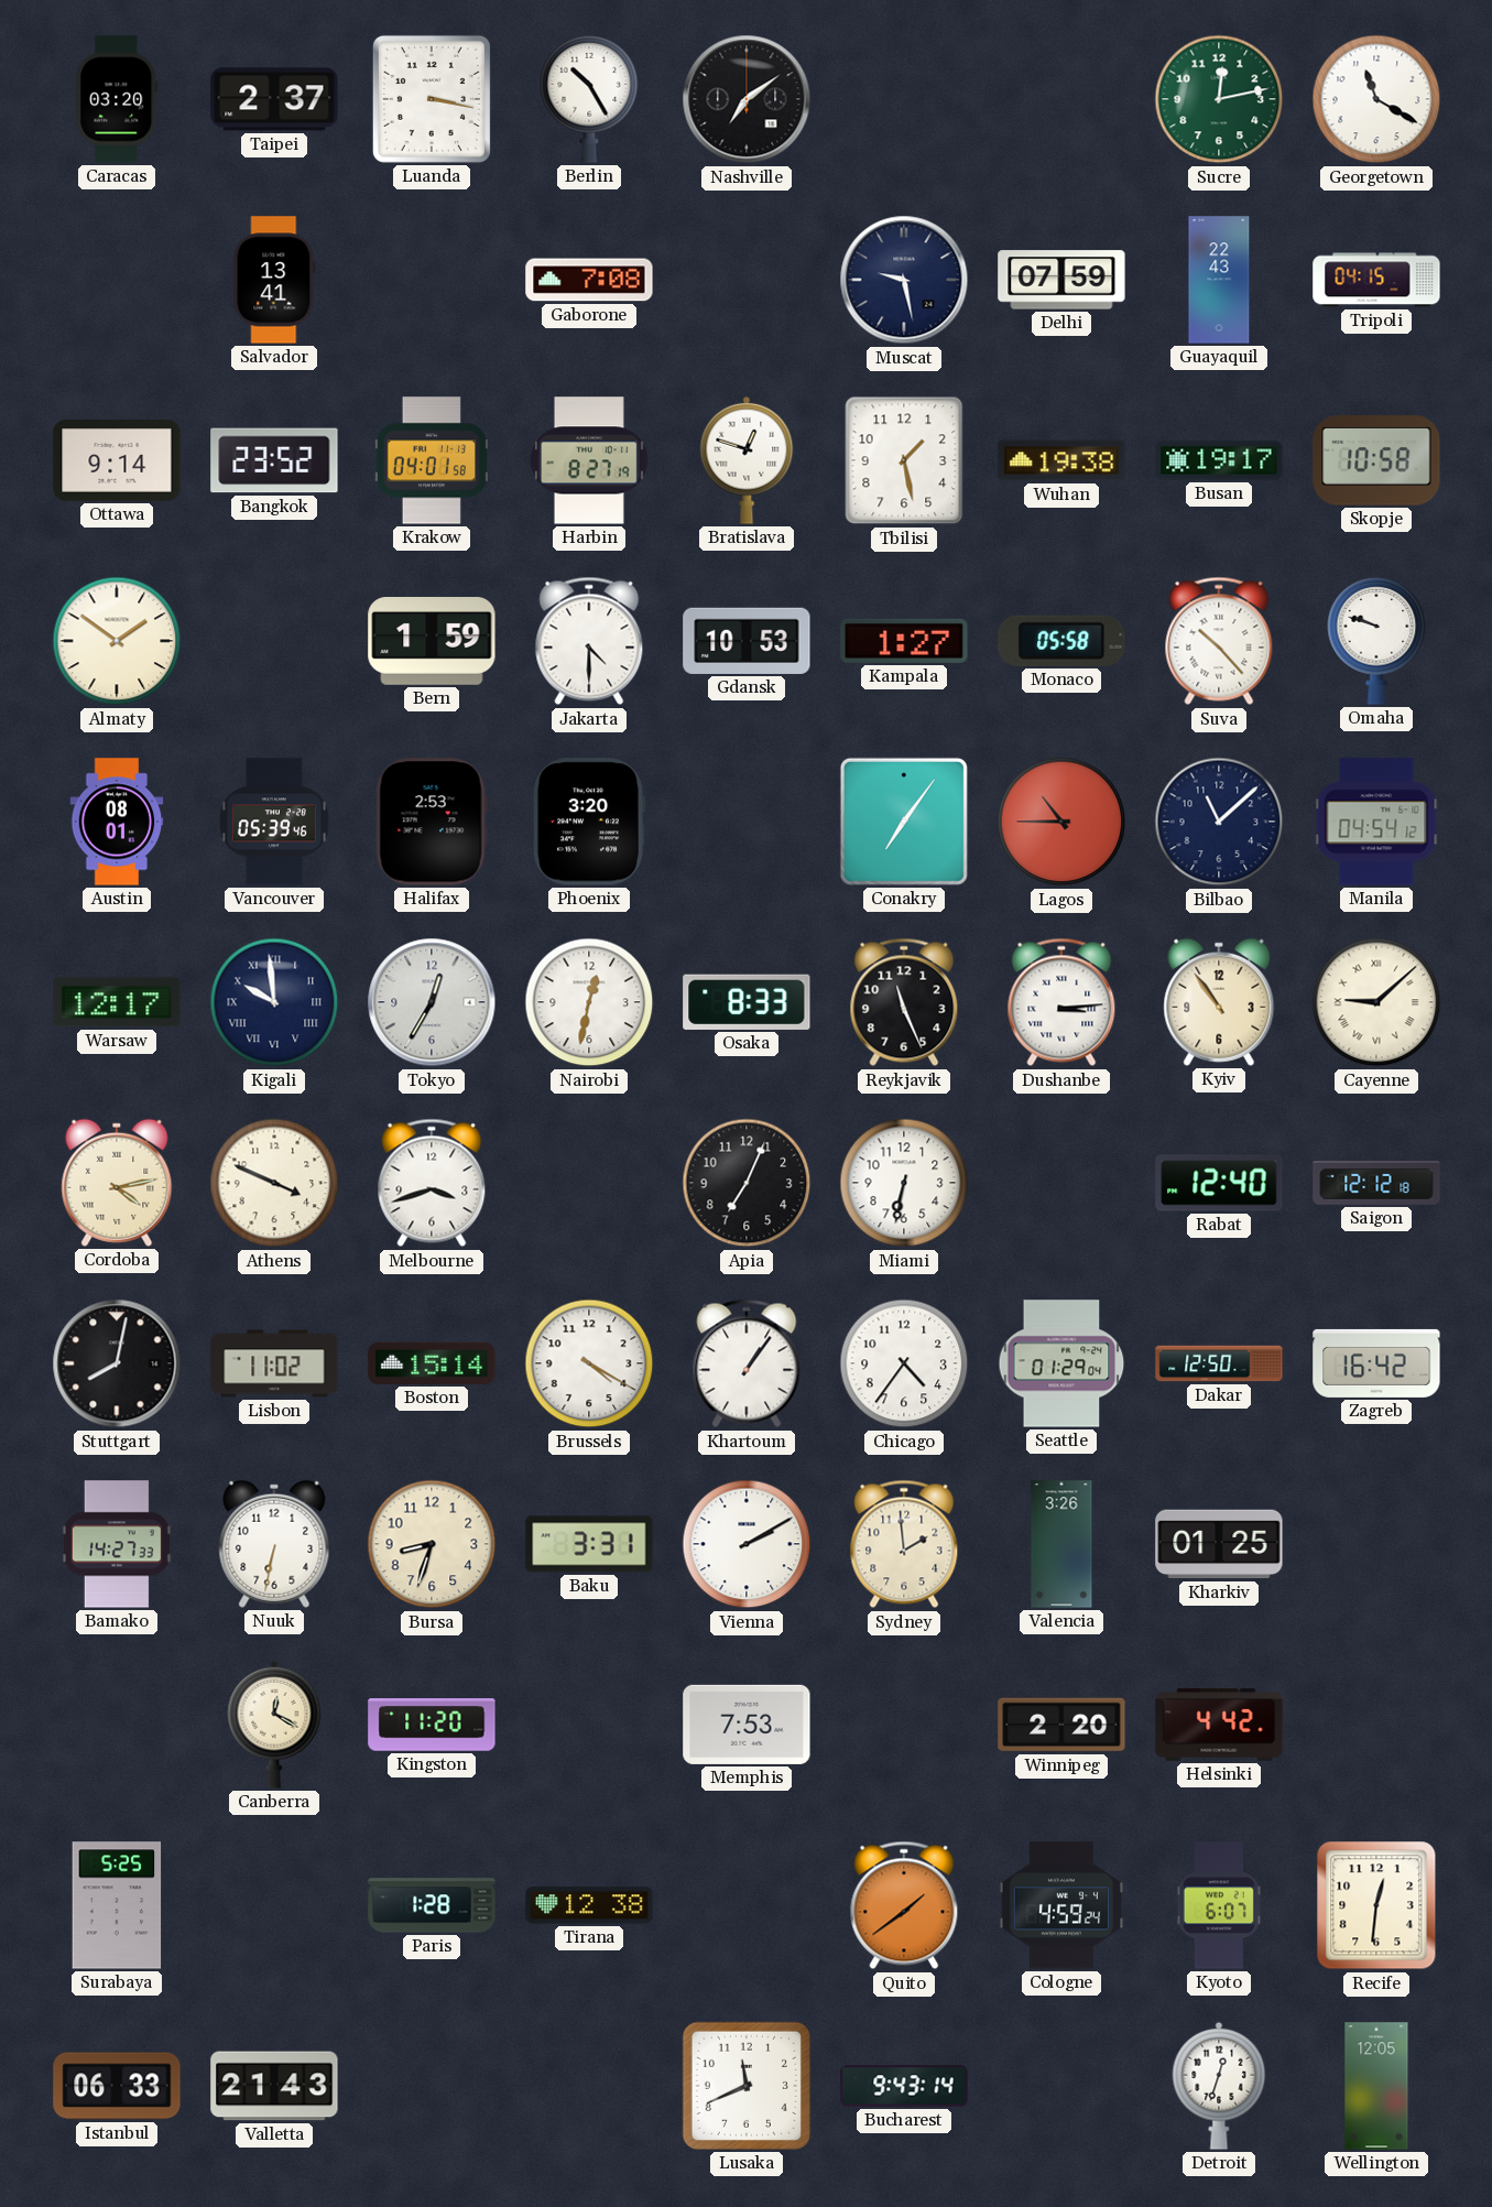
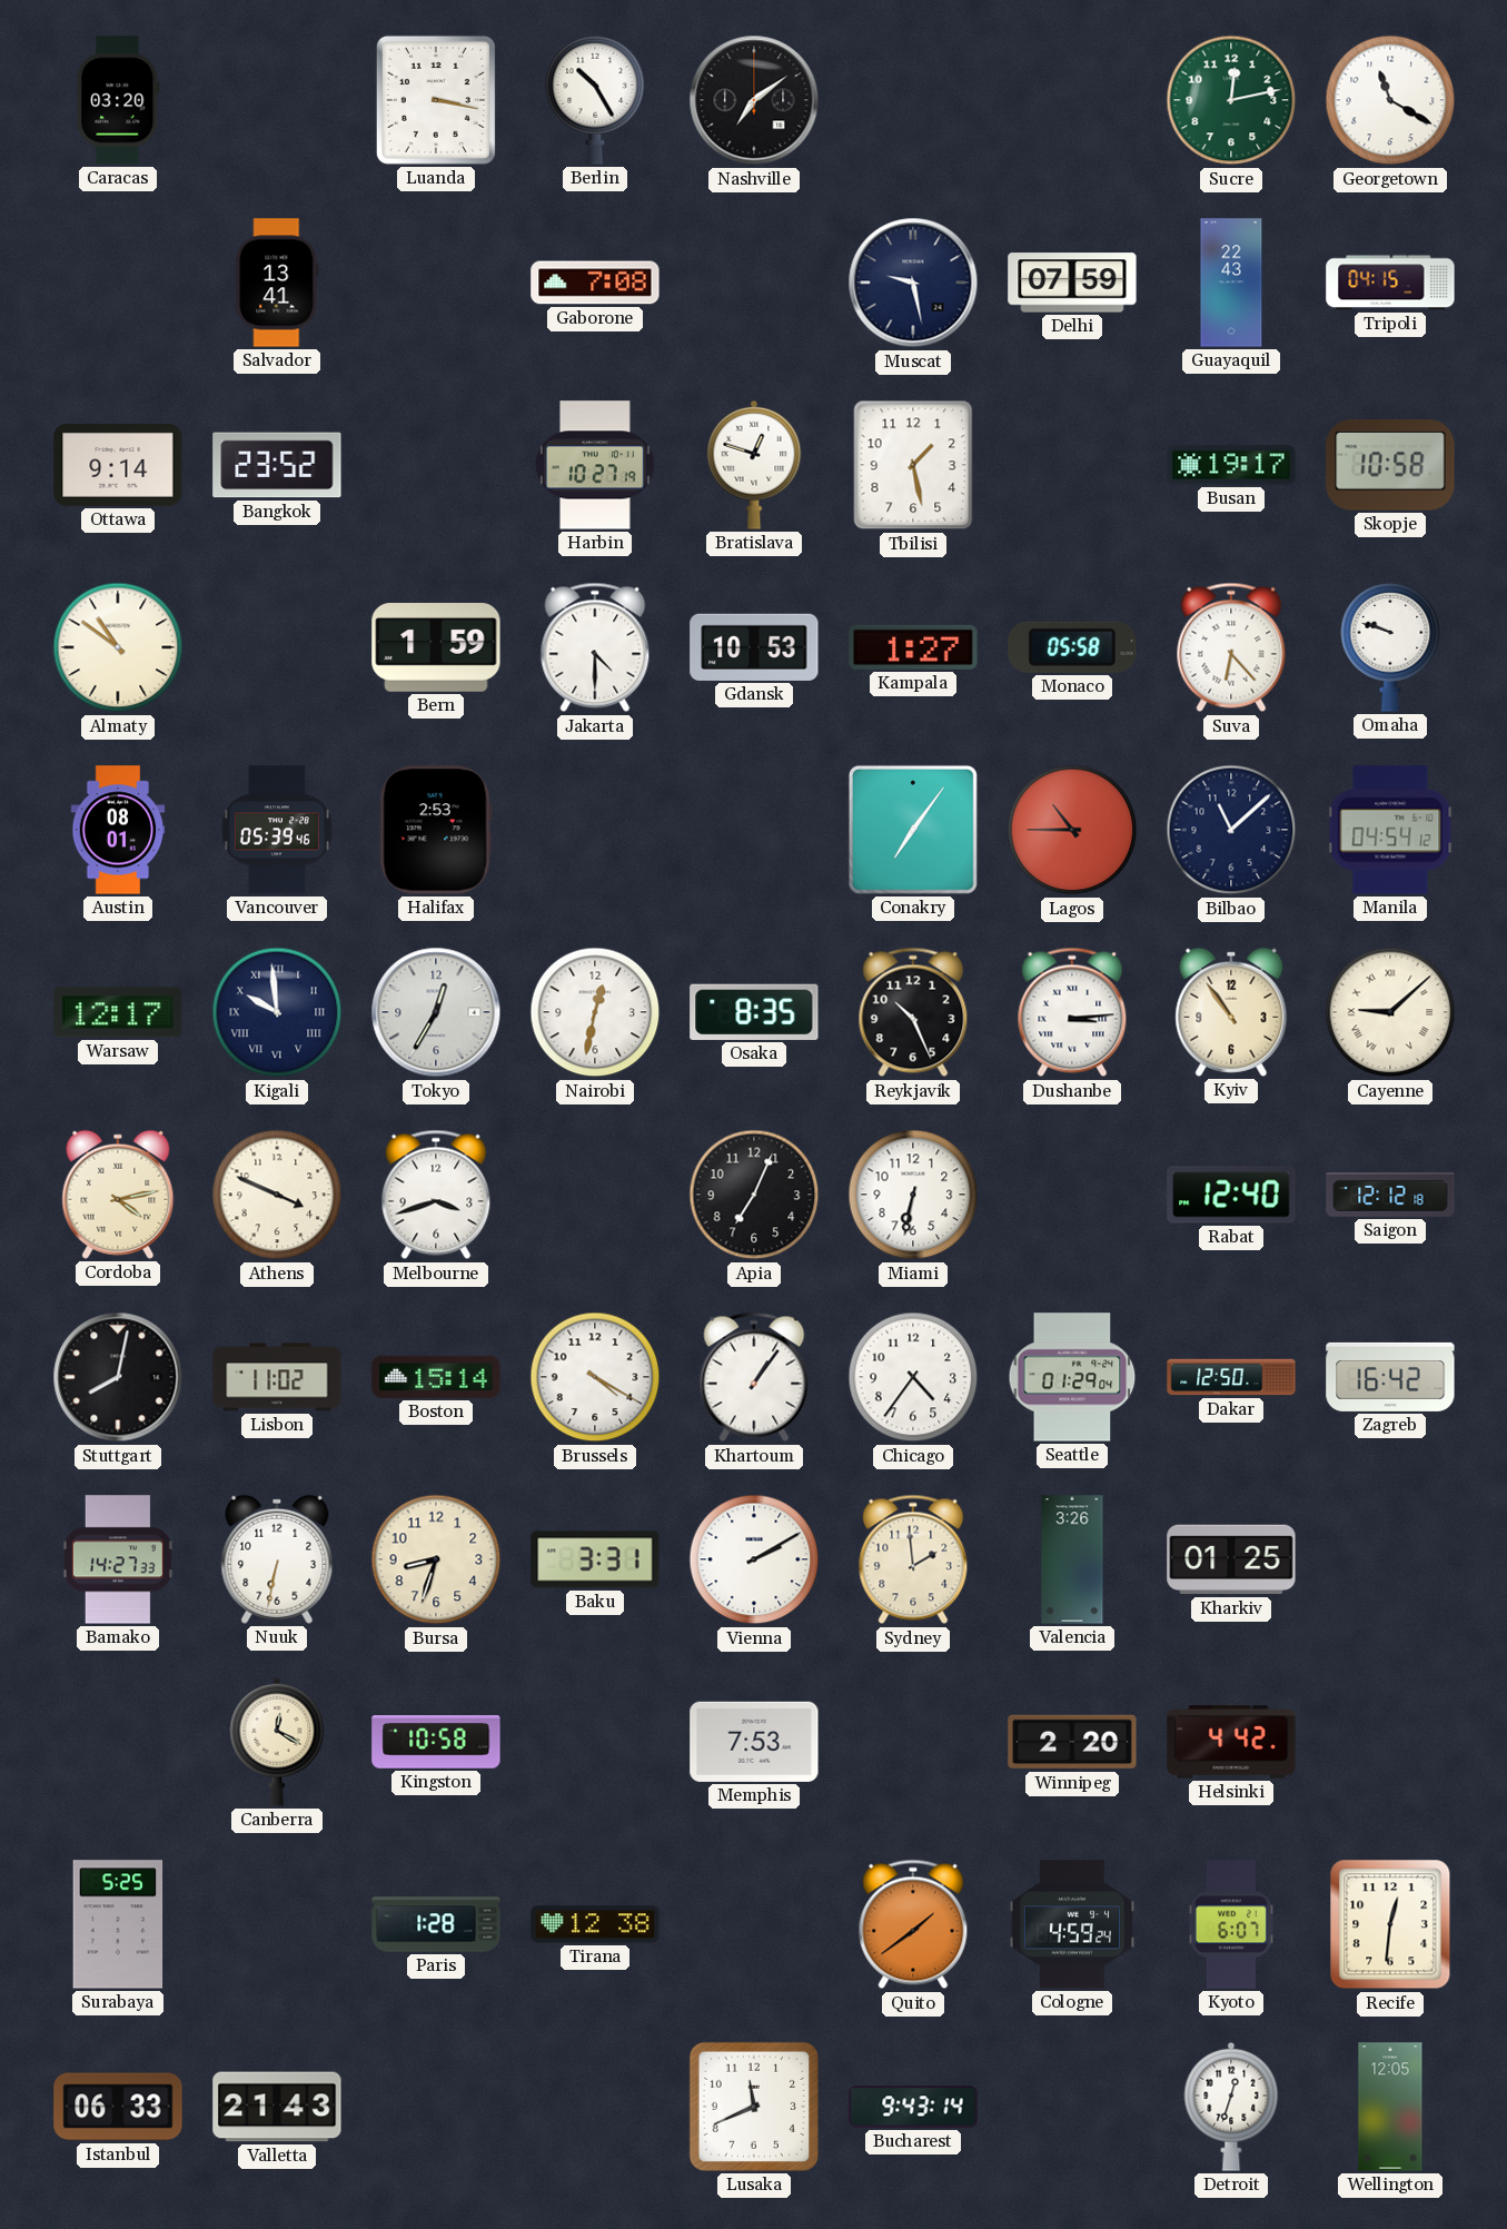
Taipei: 2:37 -> none (274, 99)
Krakow: 04:01 -> none (431, 460)
Harbin: 8:27 -> 10:27 (596, 465)
Wuhan: 19:38 -> none (1061, 460)
Almaty: 1:51 -> 10:51 (118, 647)
Suva: 10:23 -> 6:23 (1231, 647)
Phoenix: 3:20 -> none (588, 822)
Osaka: 8:33 -> 8:35 (754, 1012)
Reykjavik: 11:26 -> 10:26 (913, 1012)
Kingston: 11:20 -> 10:58 (436, 1742)
